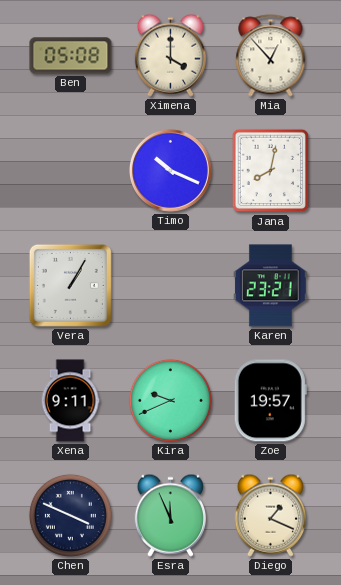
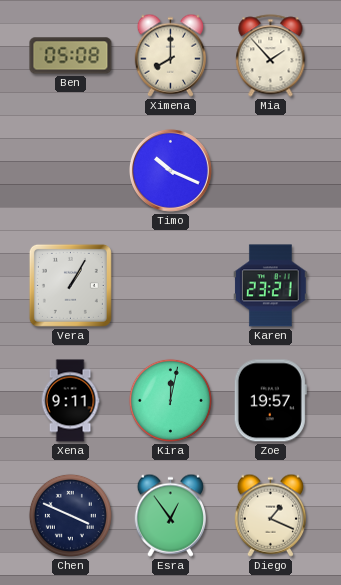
Ximena: 4:00 -> 8:00 (170, 55)
Mia: 12:53 -> 1:53 (271, 56)
Jana: 8:02 -> none (271, 171)
Kira: 9:41 -> 12:02 (170, 400)
Esra: 11:56 -> 12:54 (170, 515)
